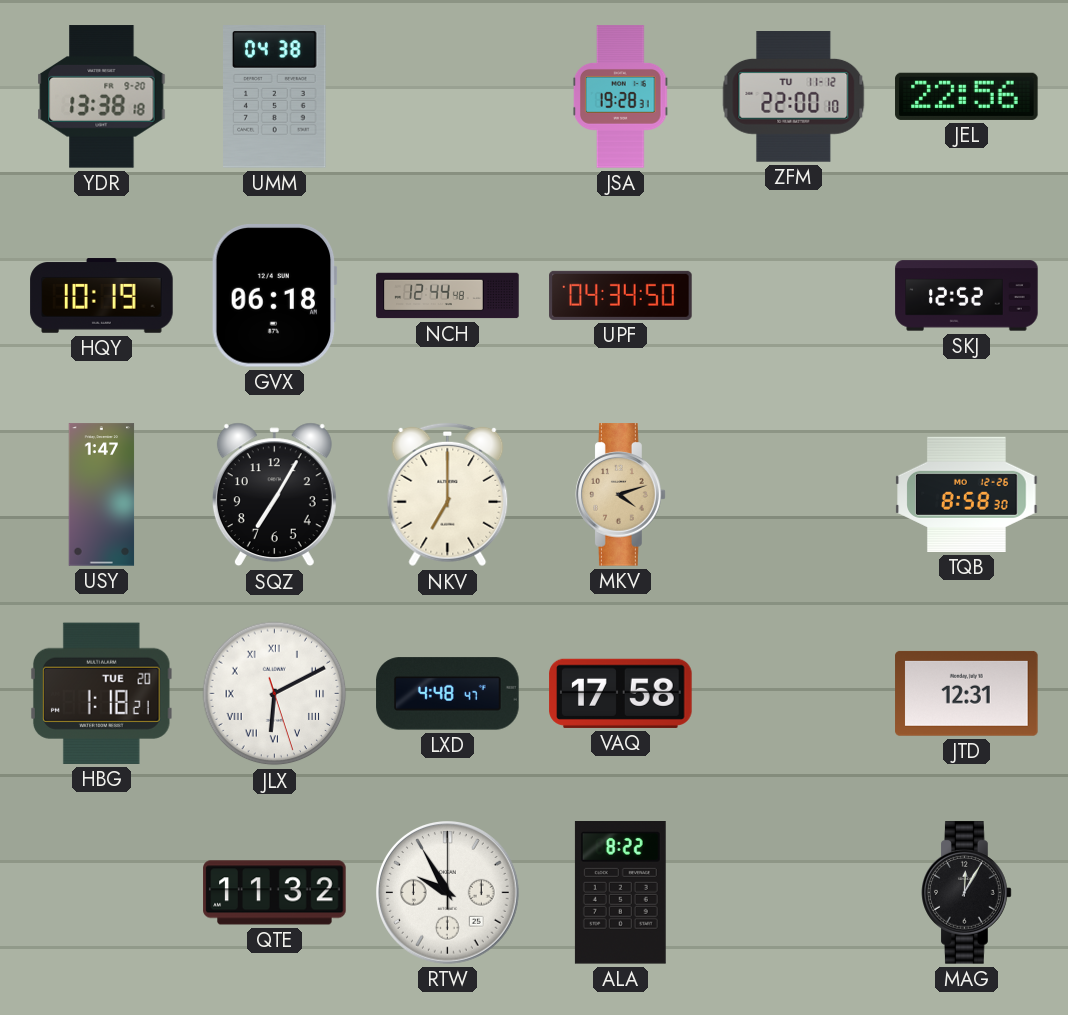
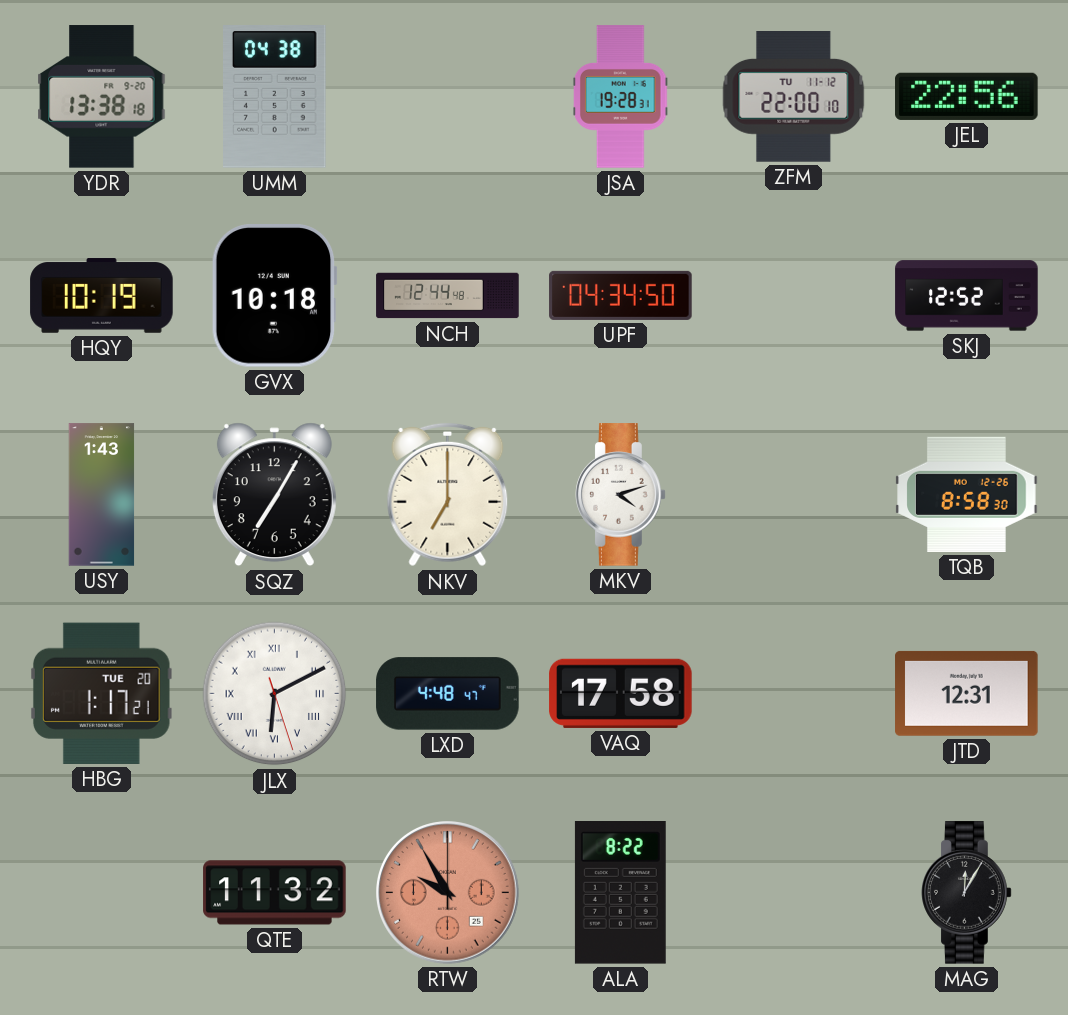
GVX: 06:18 -> 10:18 (274, 296)
USY: 1:47 -> 1:43 (102, 495)
MKV dial: champagne -> white (621, 495)
HBG: 1:18 -> 1:17 (102, 693)
RTW dial: white -> salmon (448, 893)
